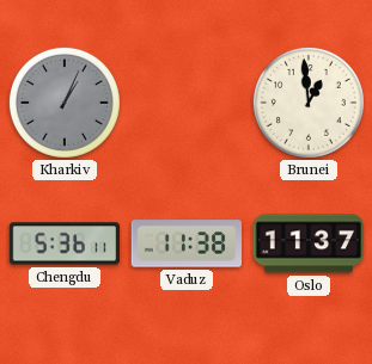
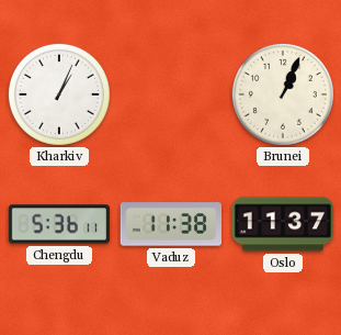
Kharkiv dial: grey -> white (59, 94)
Brunei: 12:59 -> 1:04 (283, 94)
